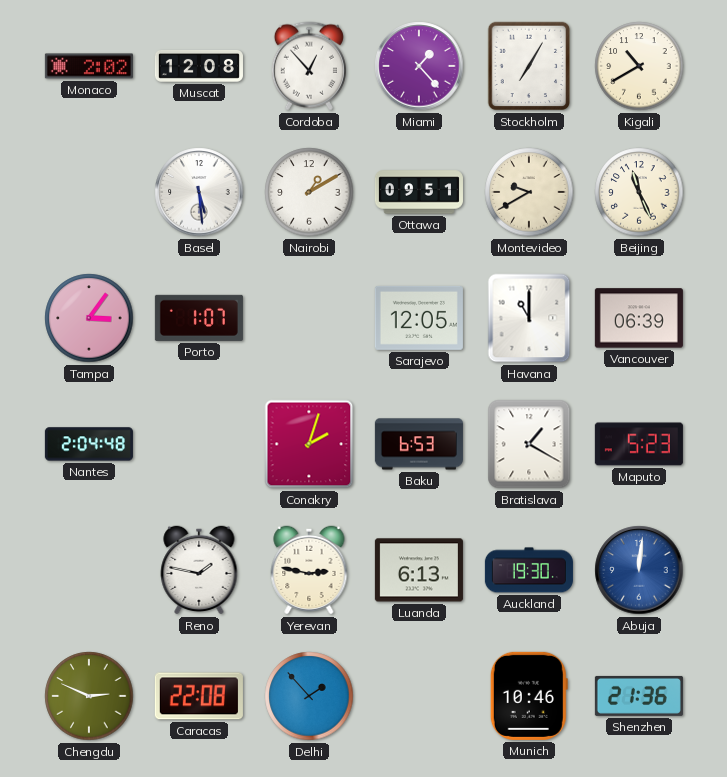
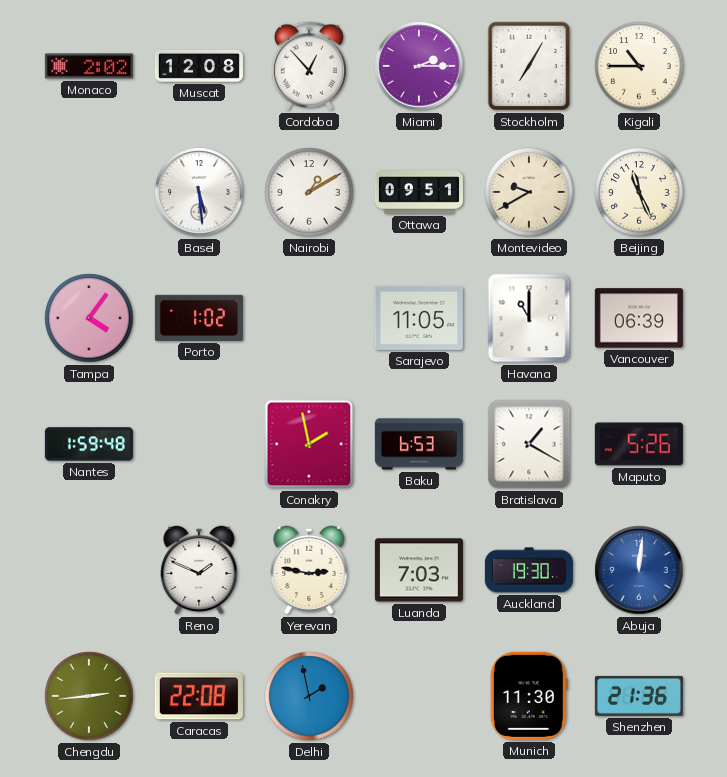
Miami: 1:23 -> 2:15 (419, 66)
Kigali: 10:40 -> 10:45 (639, 66)
Tampa: 3:06 -> 4:06 (89, 318)
Porto: 1:07 -> 1:02 (199, 318)
Sarajevo: 12:05 -> 11:05 (419, 318)
Nantes: 2:04 -> 1:59 (89, 444)
Conakry: 2:03 -> 1:58 (309, 444)
Maputo: 5:23 -> 5:26 (639, 444)
Reno: 1:47 -> 1:49 (199, 570)
Luanda: 6:13 -> 7:03 (419, 570)
Chengdu: 2:49 -> 2:44 (89, 696)
Delhi: 1:53 -> 1:58 (309, 696)
Munich: 10:46 -> 11:30 (529, 696)
